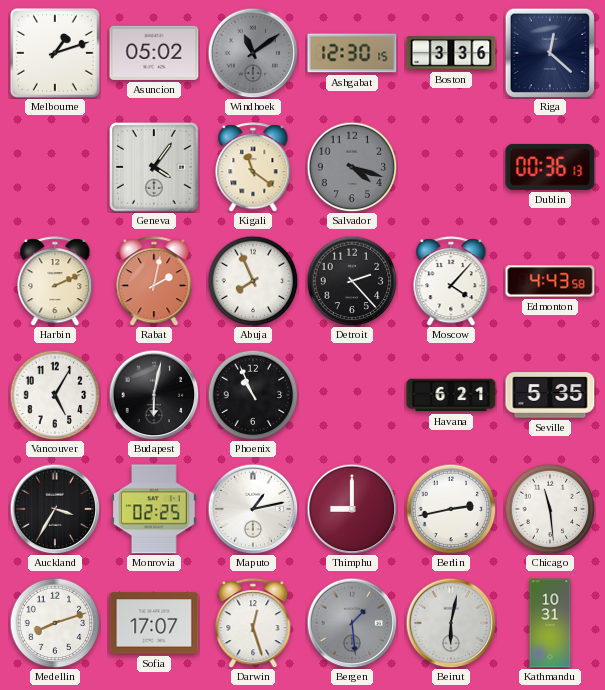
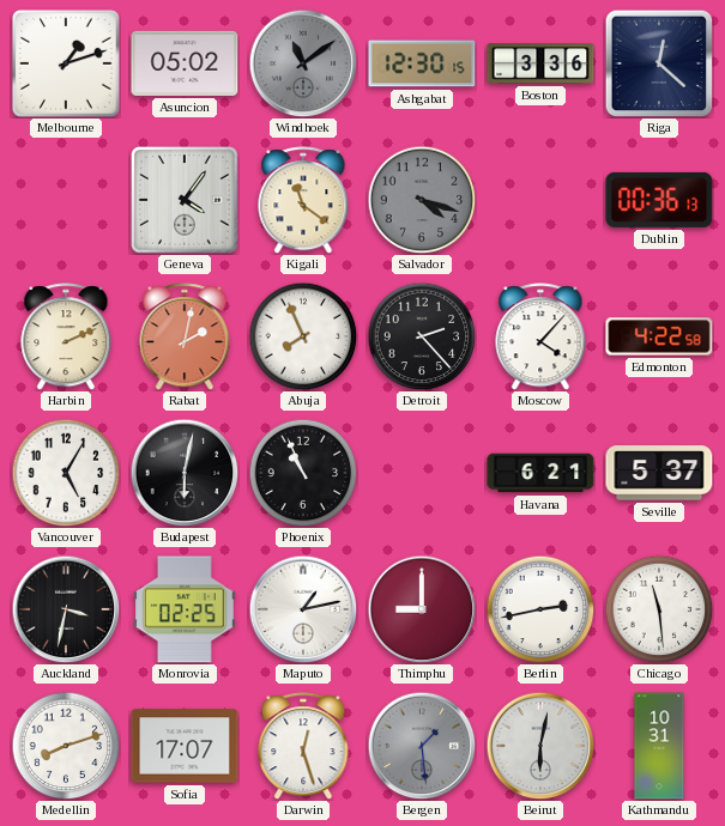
Edmonton: 4:43 -> 4:22 (659, 336)
Seville: 5:35 -> 5:37 (659, 473)
Auckland: 3:35 -> 3:32 (66, 609)
